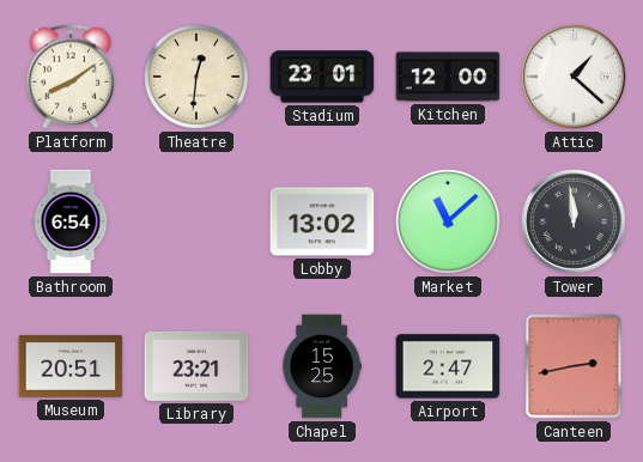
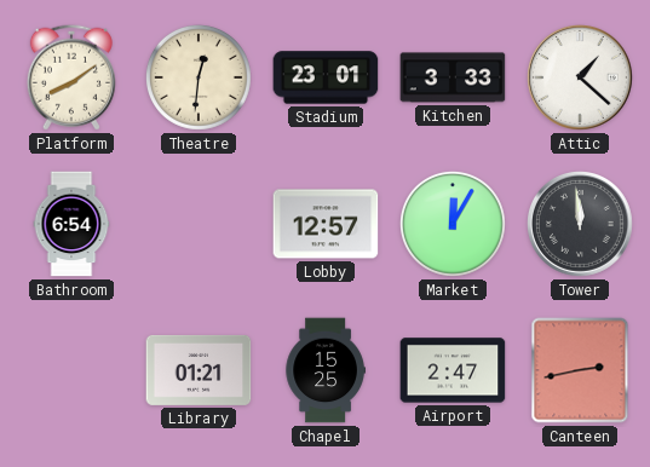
Kitchen: 12:00 -> 3:33 (453, 77)
Lobby: 13:02 -> 12:57 (326, 224)
Market: 11:08 -> 12:05 (453, 224)
Museum: 20:51 -> none (71, 366)
Library: 23:21 -> 01:21 (199, 370)
